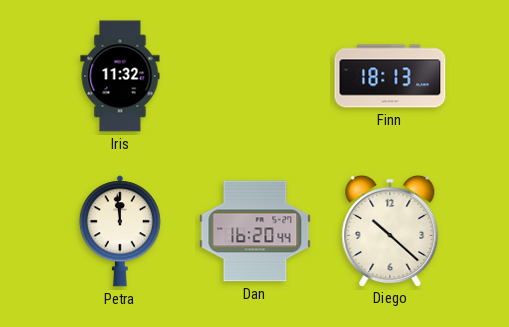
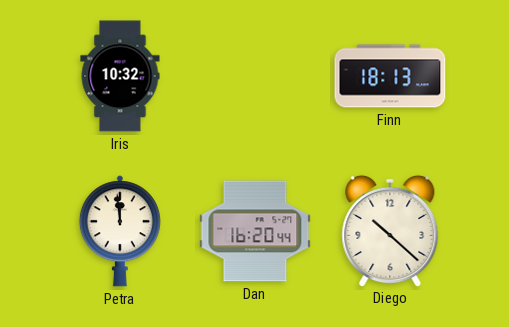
Iris: 11:32 -> 10:32 (120, 76)
